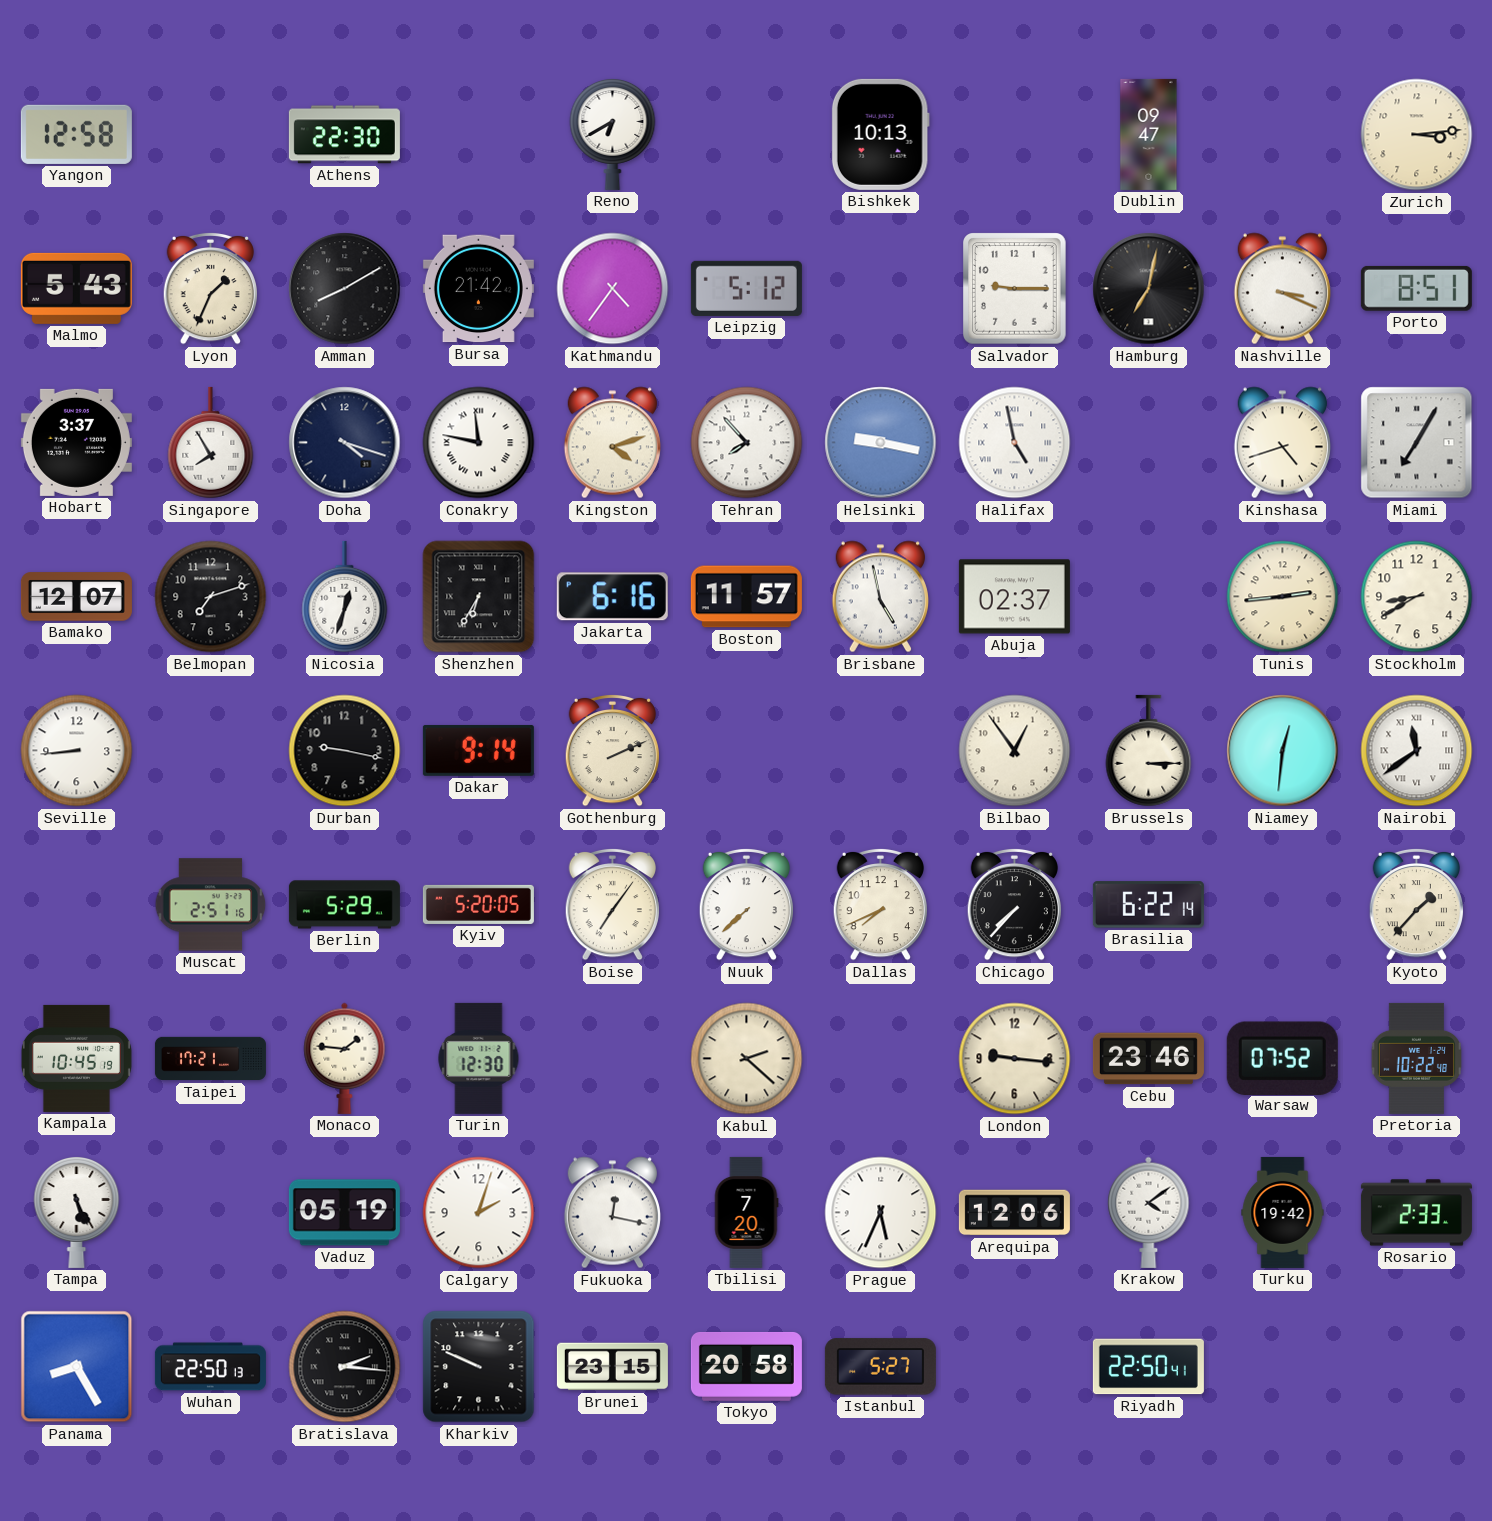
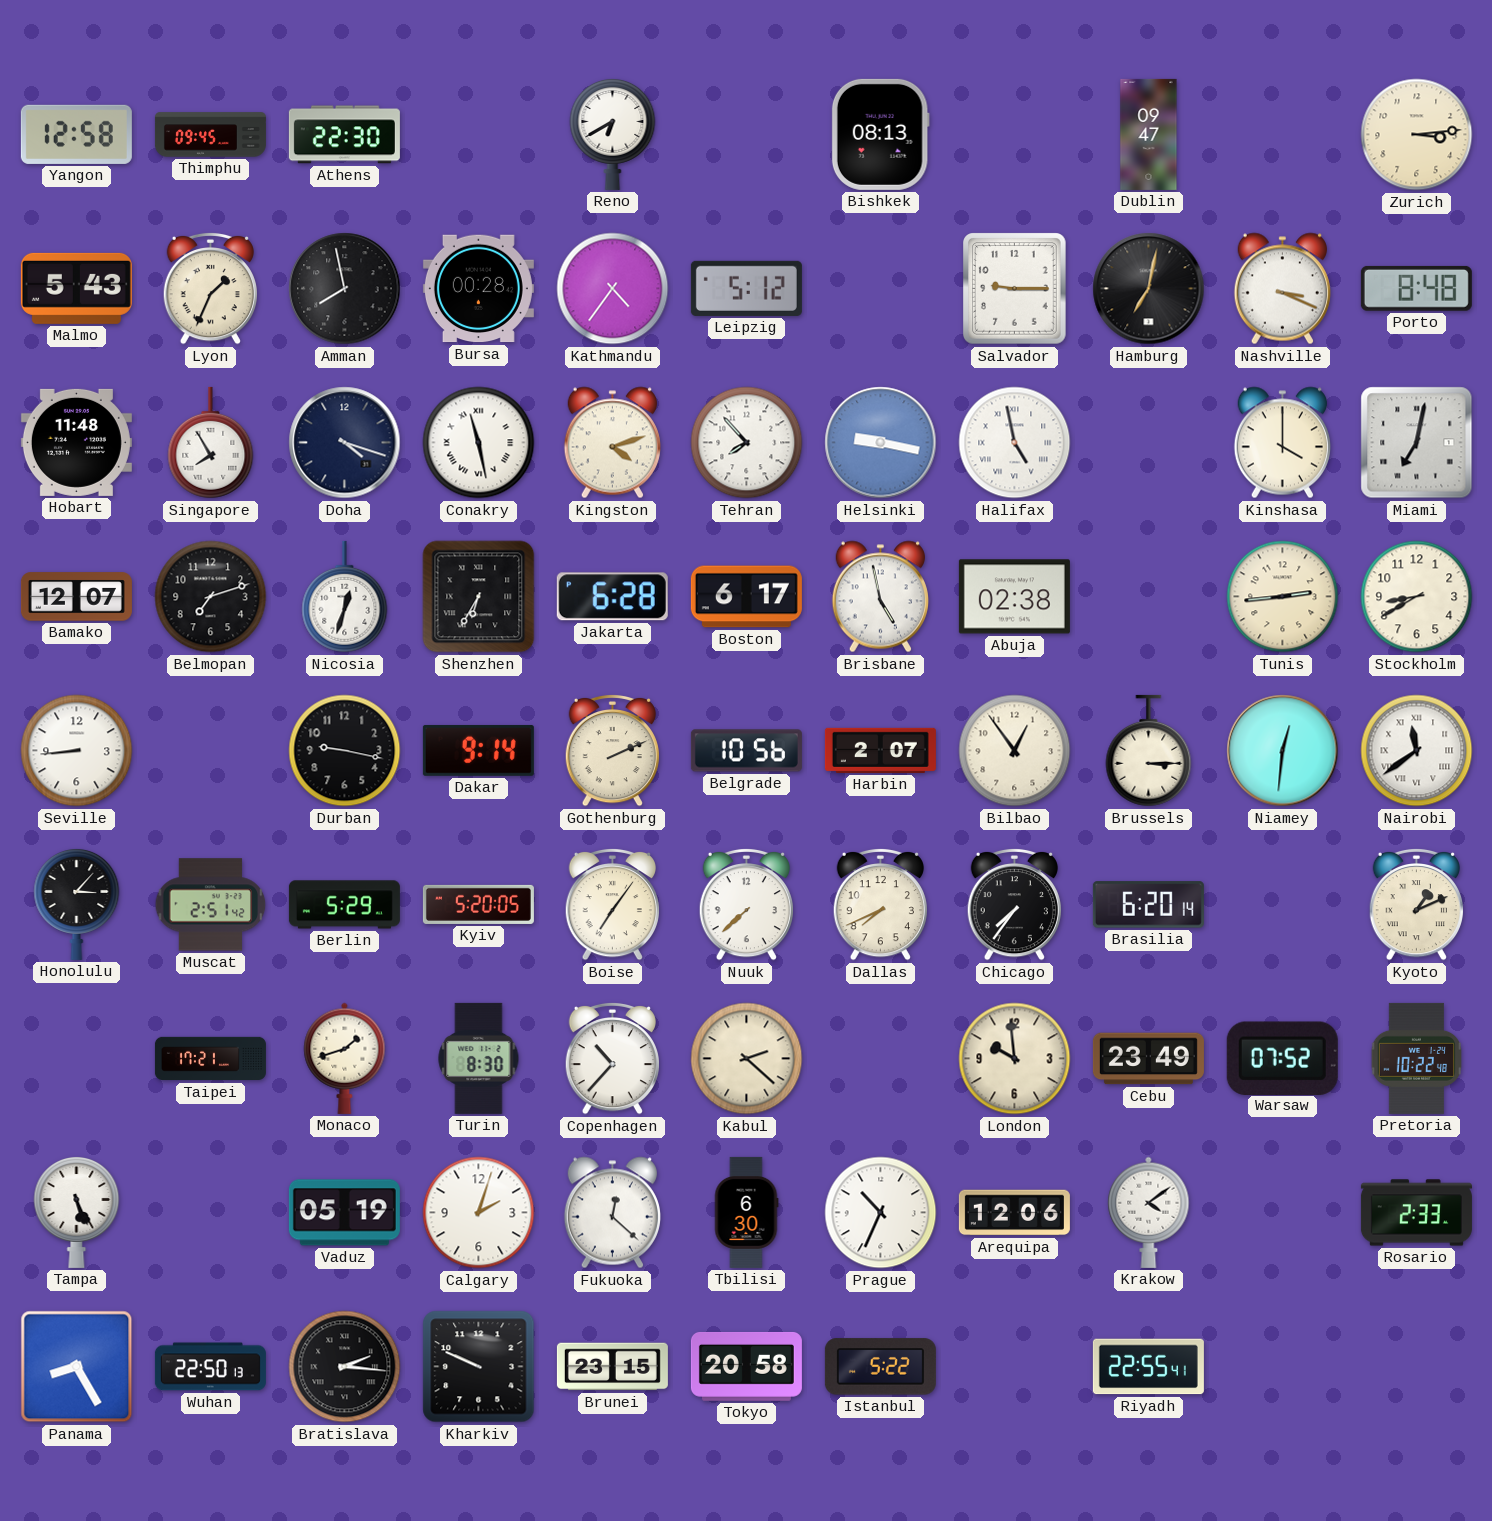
Thimphu: none -> 09:45 (210, 135)
Bishkek: 10:13 -> 08:13 (880, 134)
Amman: 8:10 -> 7:58 (345, 289)
Bursa: 21:42 -> 00:28 (478, 289)
Porto: 8:51 -> 8:48 (1416, 288)
Hobart: 3:37 -> 11:48 (76, 442)
Conakry: 11:47 -> 11:28 (479, 443)
Kinshasa: 4:42 -> 4:00 (1282, 443)
Miami: 7:05 -> 7:02 (1417, 443)
Jakarta: 6:16 -> 6:28 (612, 597)
Boston: 11:57 -> 6:17 (746, 597)
Abuja: 02:37 -> 02:38 (1014, 597)
Belgrade: none -> 10:56 (746, 751)
Harbin: none -> 2:07 (880, 750)
Honolulu: none -> 3:07 (77, 904)
Muscat: 2:51:16 -> 2:51:42 (211, 905)
Chicago: 7:37 -> 7:36 (1014, 904)
Brasilia: 6:22 -> 6:20 (1148, 905)
Kyoto: 1:37 -> 1:11 (1416, 904)
Kampala: 10:45 -> none (76, 1058)
Monaco: 1:46 -> 1:42 (345, 1058)
Turin: 12:30 -> 8:30 (479, 1058)
Copenhagen: none -> 10:37 (612, 1058)
London: 9:16 -> 9:59 (1015, 1059)
Cebu: 23:46 -> 23:49 (1148, 1059)
Fukuoka: 12:17 -> 12:22 (612, 1213)
Tbilisi: 7:20 -> 6:30 (746, 1212)
Prague: 5:34 -> 10:34 (881, 1213)
Turku: 19:42 -> none (1283, 1212)
Istanbul: 5:27 -> 5:22 (880, 1367)
Riyadh: 22:50 -> 22:55 (1148, 1367)
